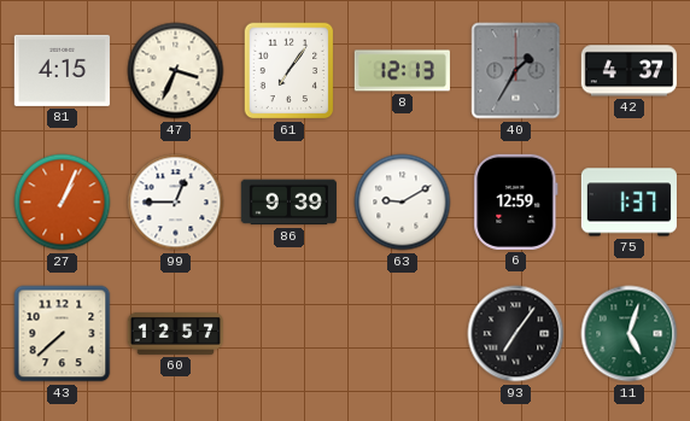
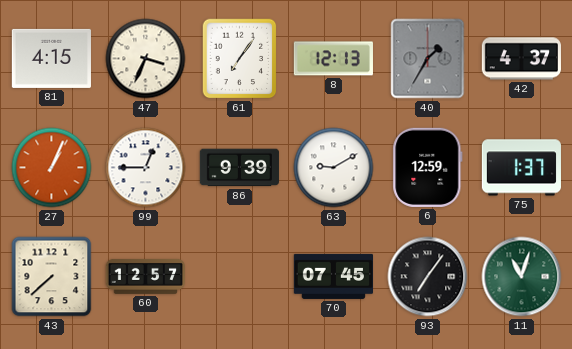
70: none -> 07:45 (333, 276)
11: 5:03 -> 11:03 (522, 277)
